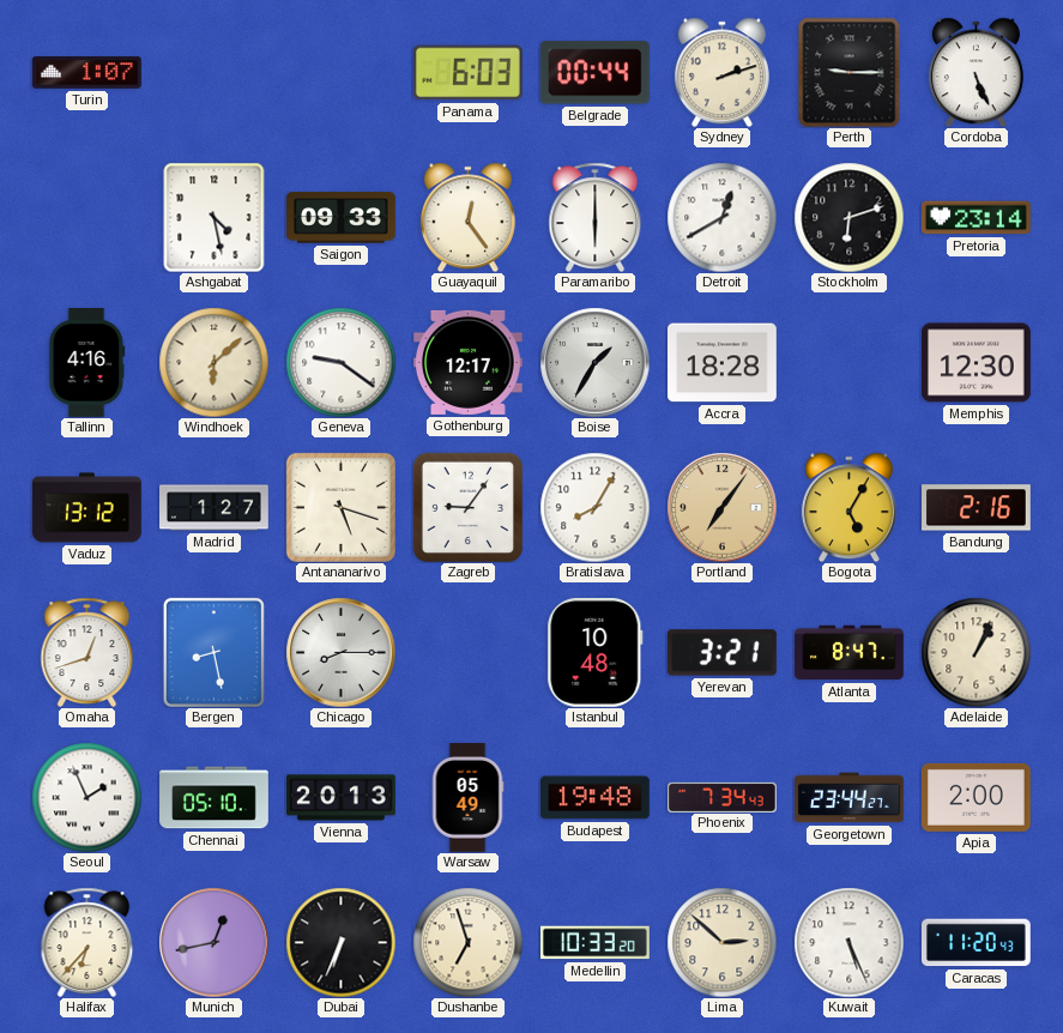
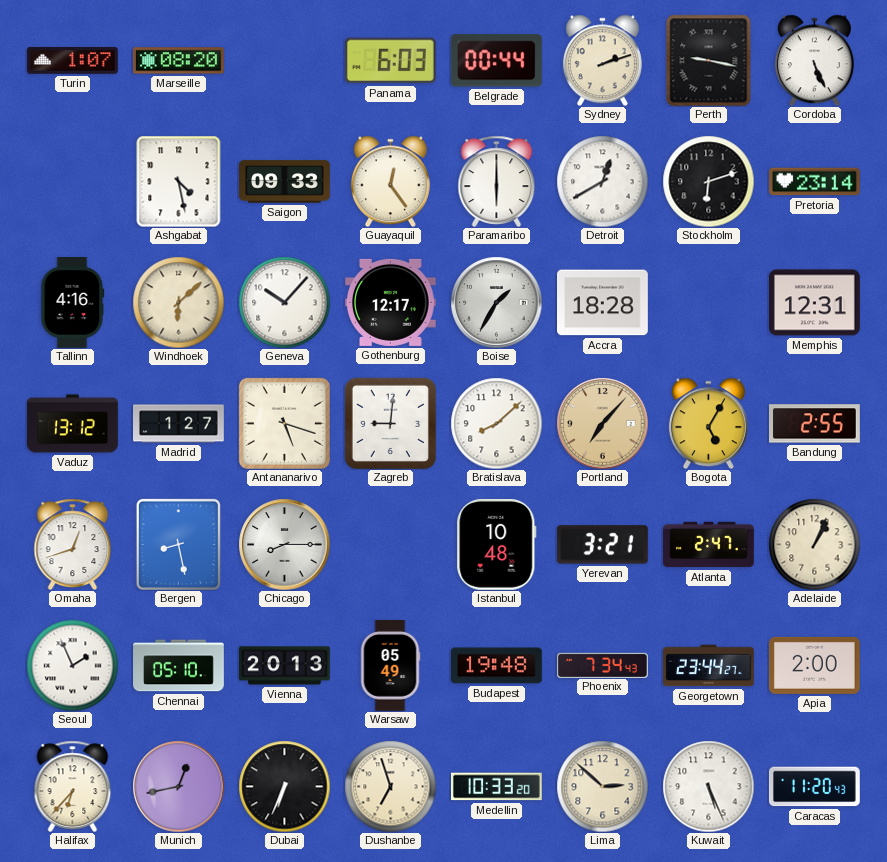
Marseille: none -> 08:20 (179, 61)
Perth: 9:15 -> 9:17 (709, 60)
Geneva: 9:21 -> 10:07 (284, 302)
Memphis: 12:30 -> 12:31 (815, 303)
Zagreb: 9:06 -> 9:01 (390, 423)
Bratislava: 8:05 -> 8:08 (496, 423)
Portland: 7:06 -> 7:07 (602, 423)
Bandung: 2:16 -> 2:55 (815, 424)
Atlanta: 8:47 -> 2:47 (709, 545)
